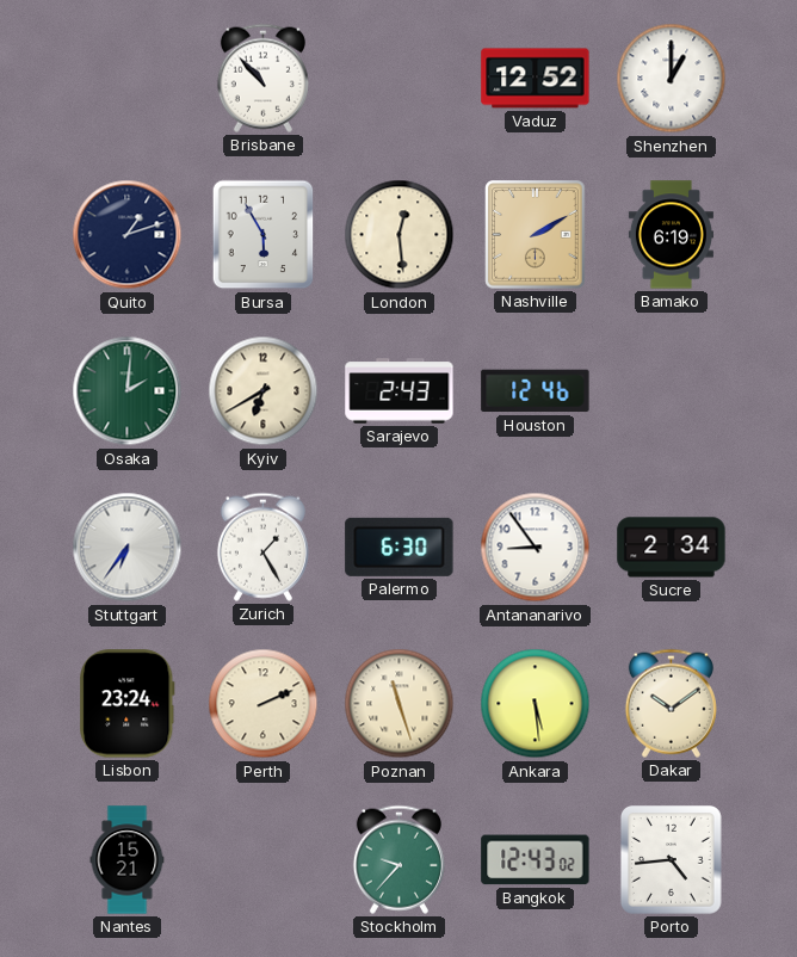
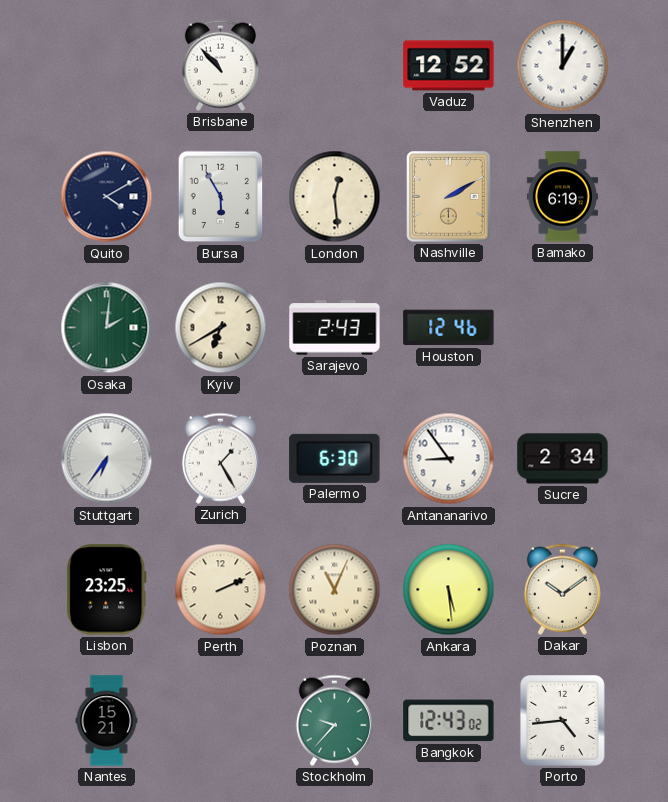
Quito: 1:12 -> 4:10 (107, 197)
Lisbon: 23:24 -> 23:25 (107, 590)
Poznan: 11:27 -> 11:04 (335, 590)
